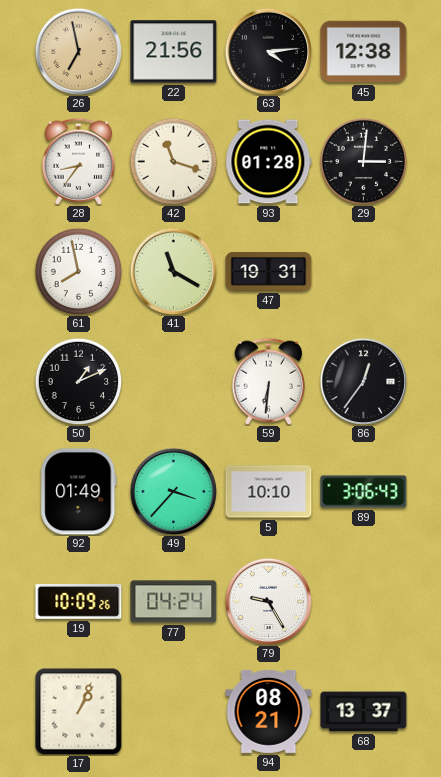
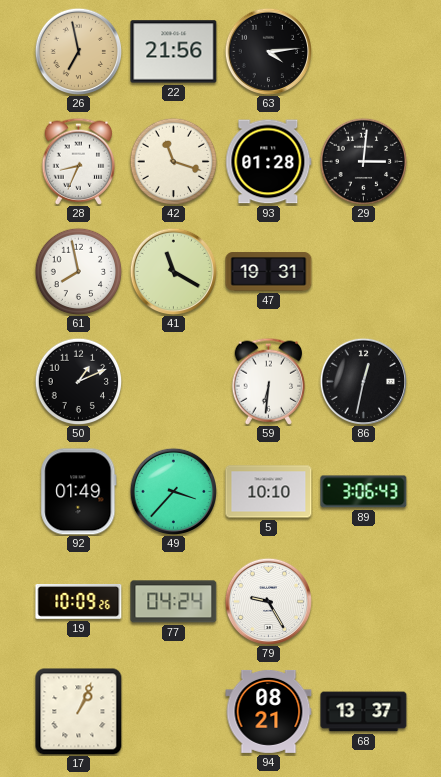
45: 12:38 -> none (364, 52)
28: 8:36 -> 8:34 (79, 161)
86: 12:36 -> 12:32 (363, 381)
